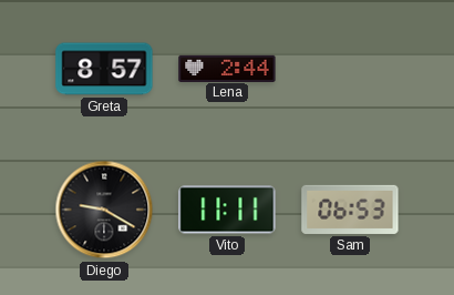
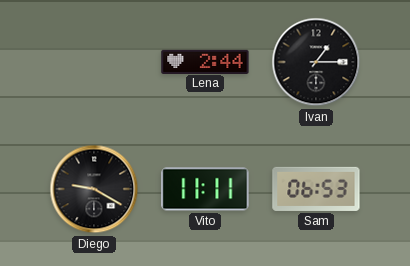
Greta: 8:57 -> none (104, 69)
Ivan: none -> 1:15 (316, 62)
